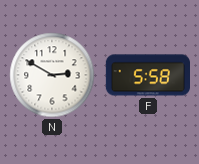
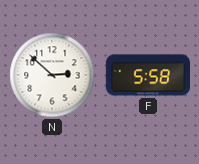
N: 2:50 -> 2:52 (52, 75)
